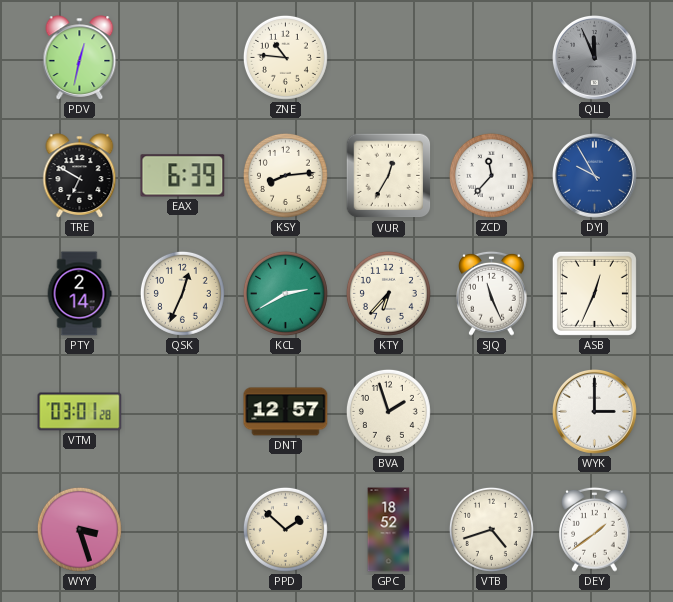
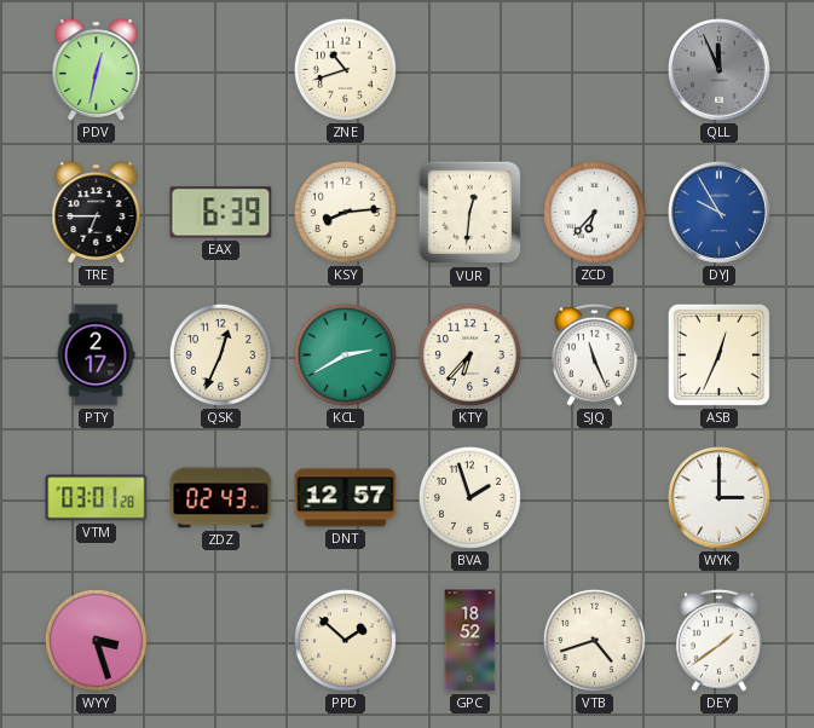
ZNE: 10:46 -> 10:42 (345, 69)
TRE: 6:50 -> 6:45 (97, 213)
VUR: 12:35 -> 12:31 (470, 213)
ZCD: 11:37 -> 6:37 (594, 212)
PTY: 2:14 -> 2:17 (96, 356)
ZDZ: none -> 02:43 (221, 498)
